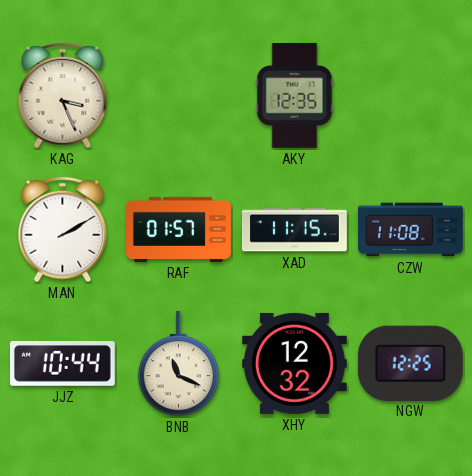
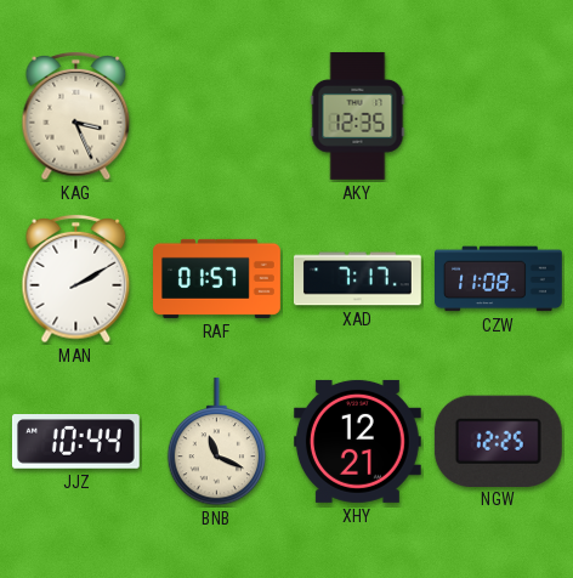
XAD: 11:15 -> 7:17 (357, 279)
XHY: 12:32 -> 12:21 (357, 441)
